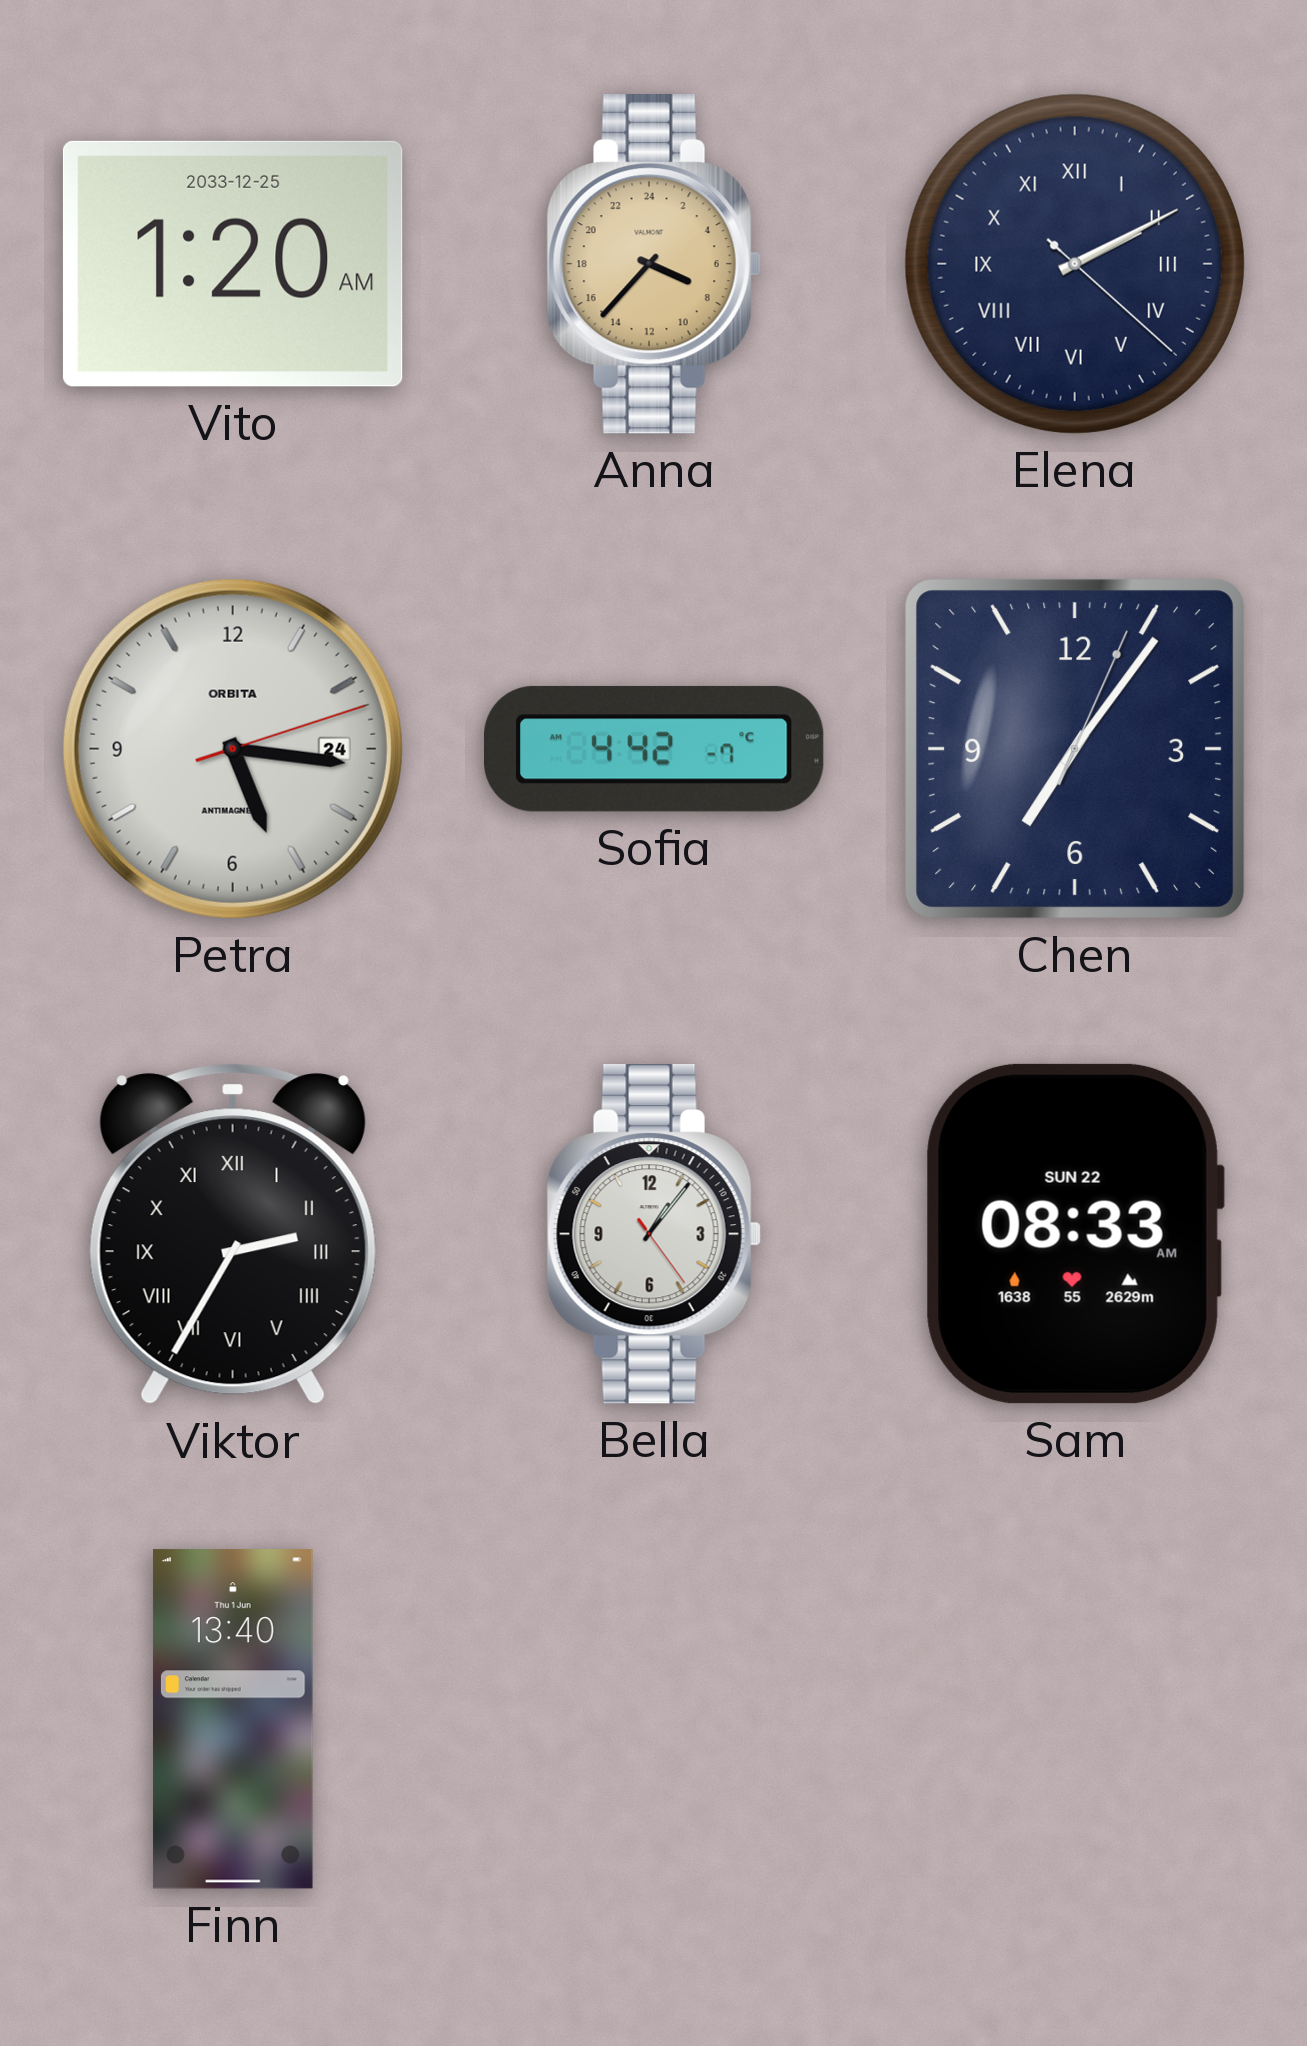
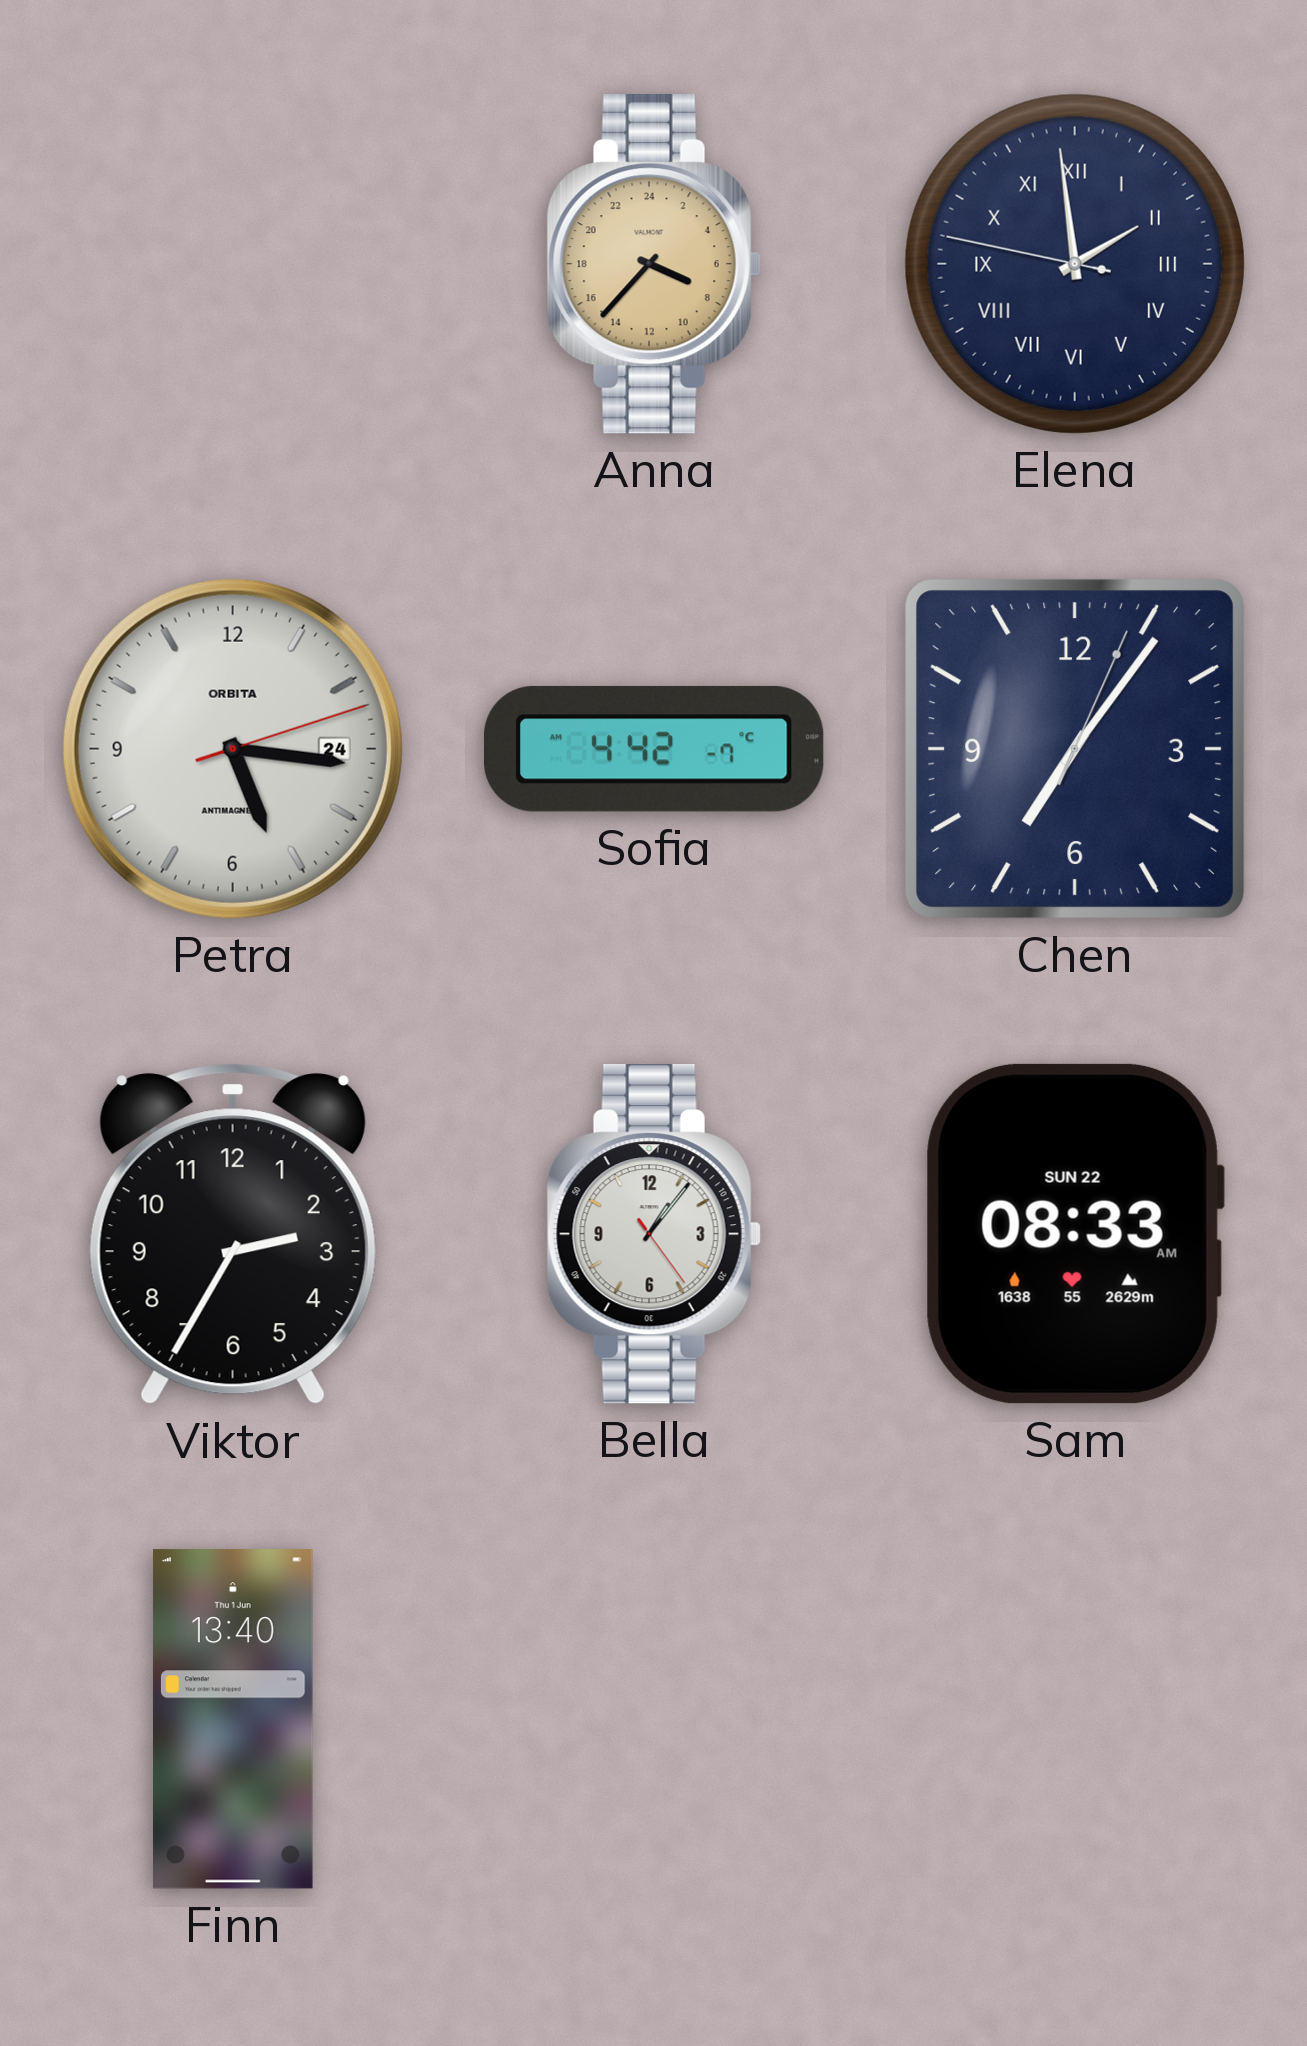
Vito: 1:20 -> none (233, 264)
Elena: 2:10 -> 1:58 (1075, 264)
Viktor numerals: Roman -> Arabic (233, 1234)
